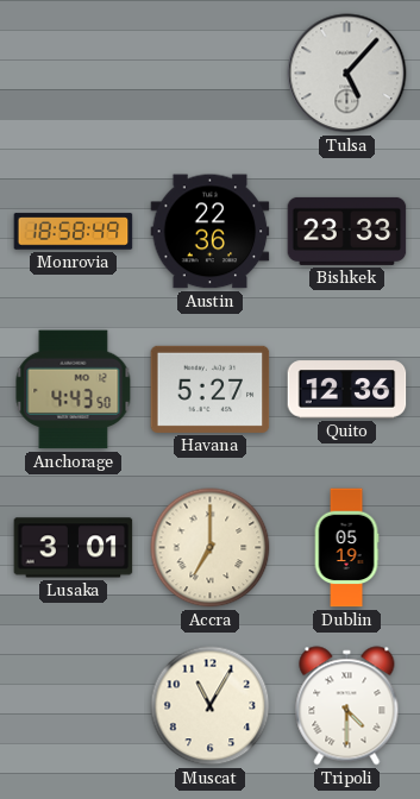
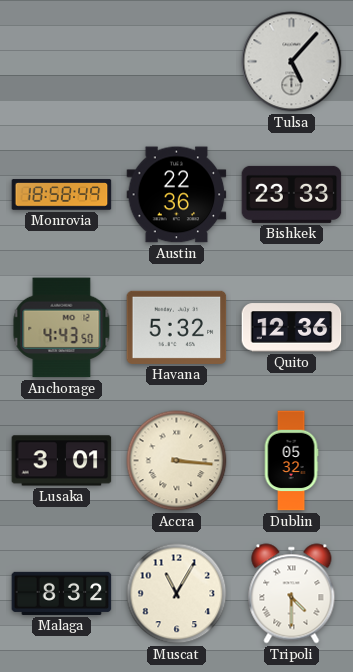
Havana: 5:27 -> 5:32 (177, 327)
Accra: 7:00 -> 3:16 (177, 461)
Dublin: 05:19 -> 05:32 (291, 461)
Malaga: none -> 8:32 (62, 593)
